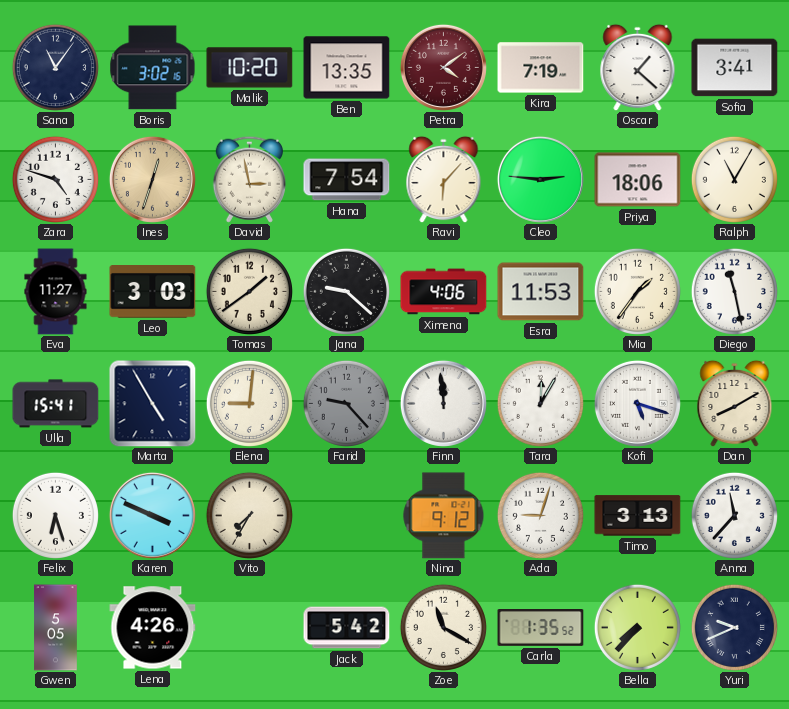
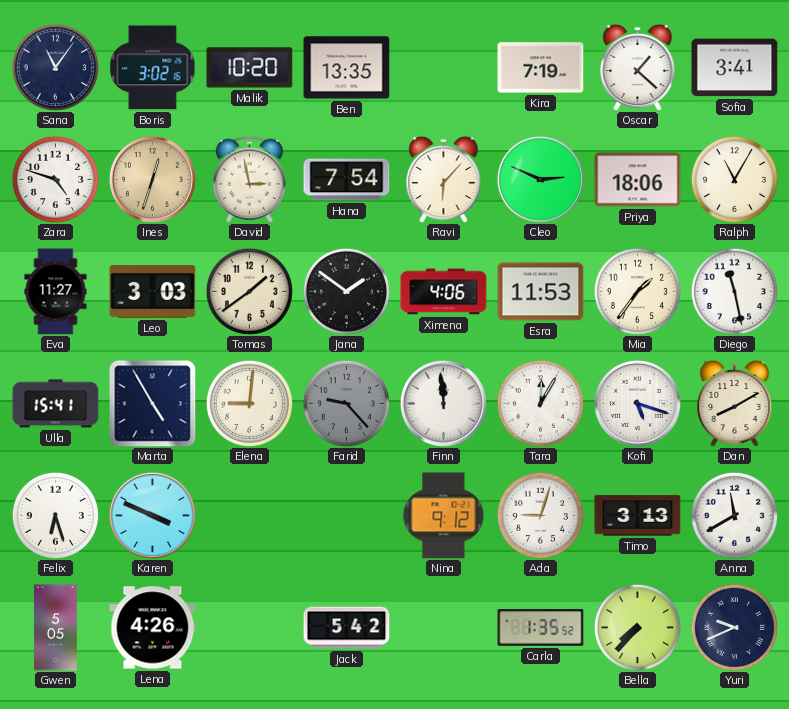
Petra: 4:09 -> none (443, 67)
Cleo: 2:46 -> 2:49 (540, 179)
Jana: 9:22 -> 1:51 (346, 291)
Vito: 7:35 -> none (249, 515)
Anna: 11:37 -> 11:40 (734, 515)
Zoe: 11:20 -> none (443, 627)
